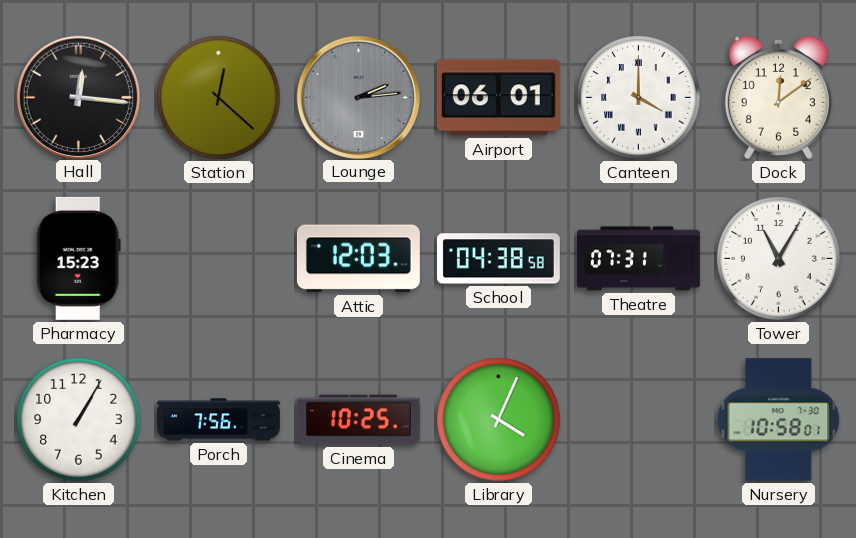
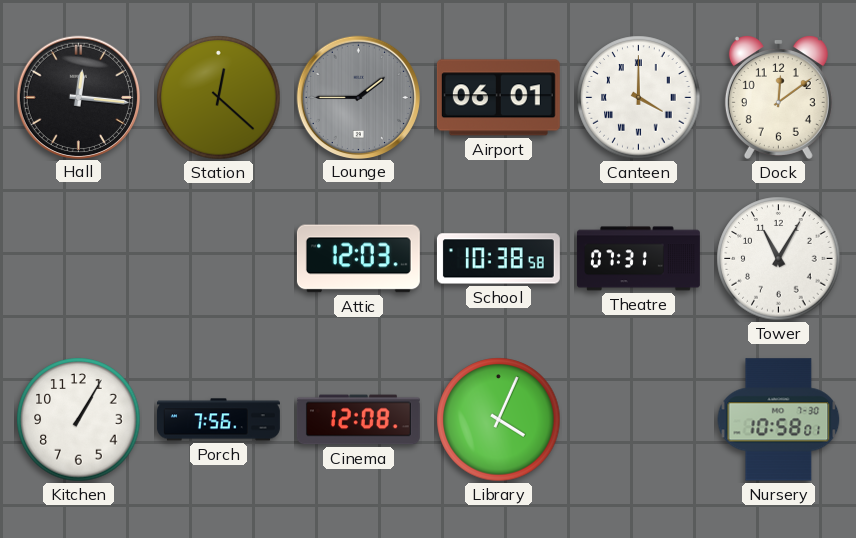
Lounge: 2:14 -> 1:45 (358, 97)
Pharmacy: 15:23 -> none (78, 258)
School: 04:38 -> 10:38 (498, 259)
Cinema: 10:25 -> 12:08 (358, 420)
